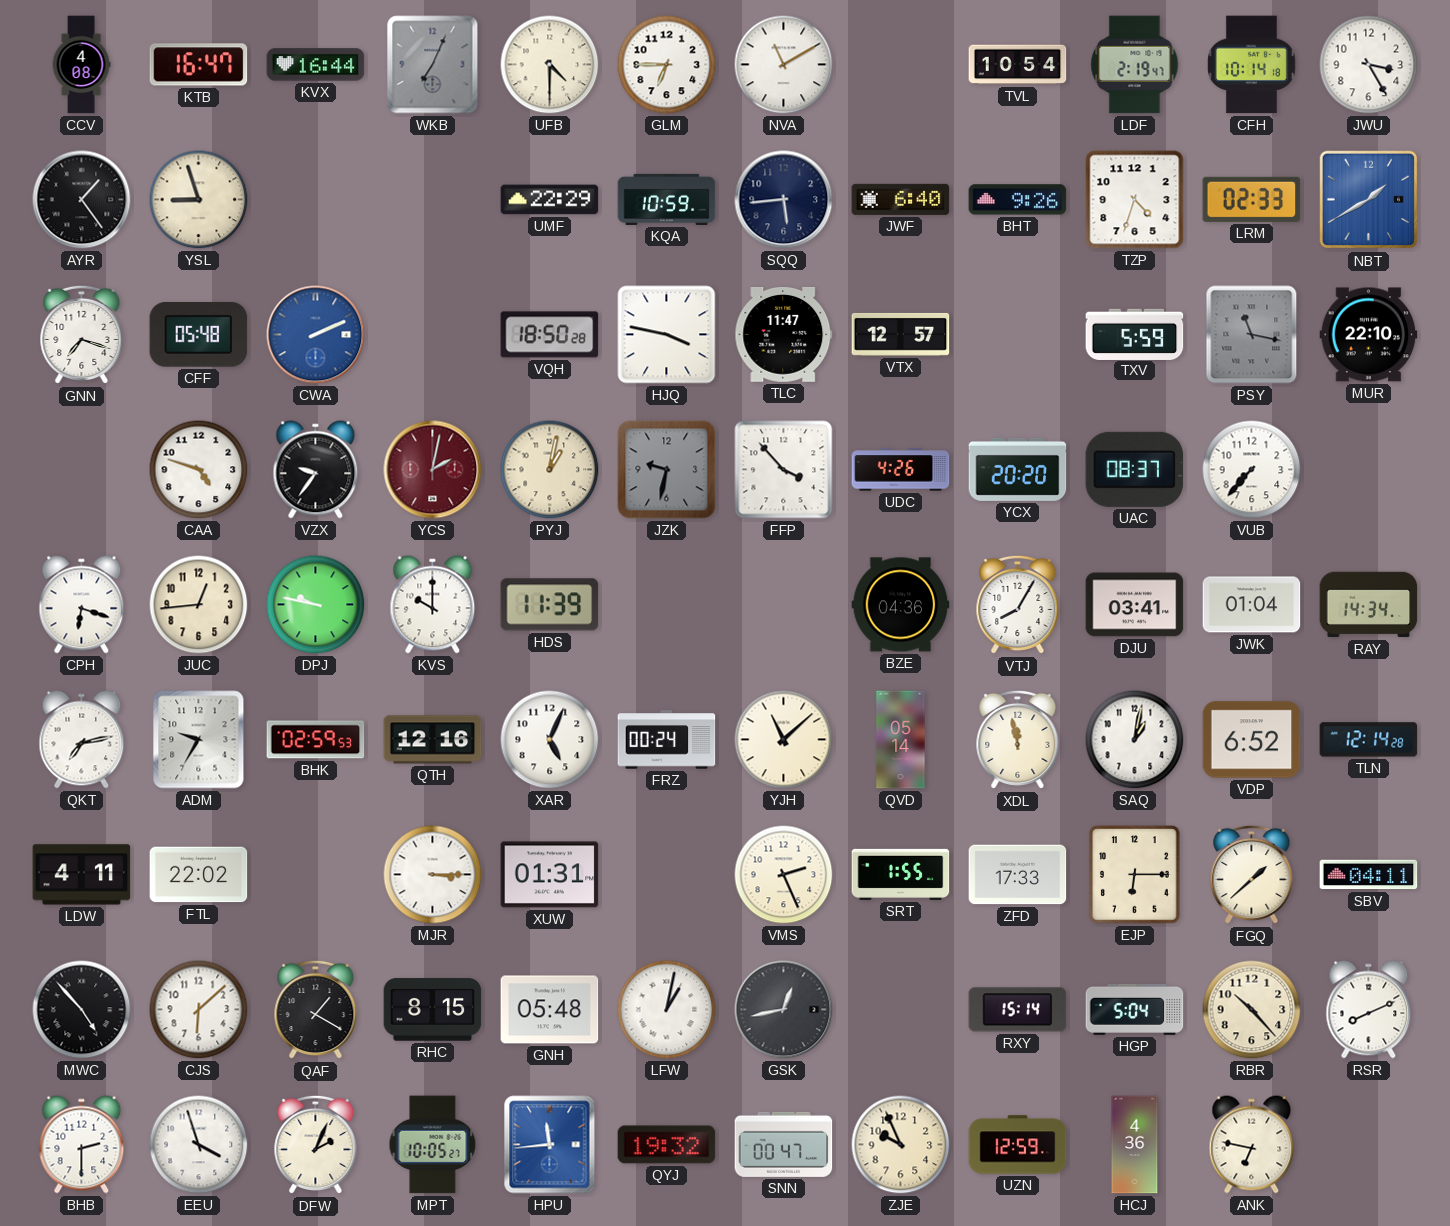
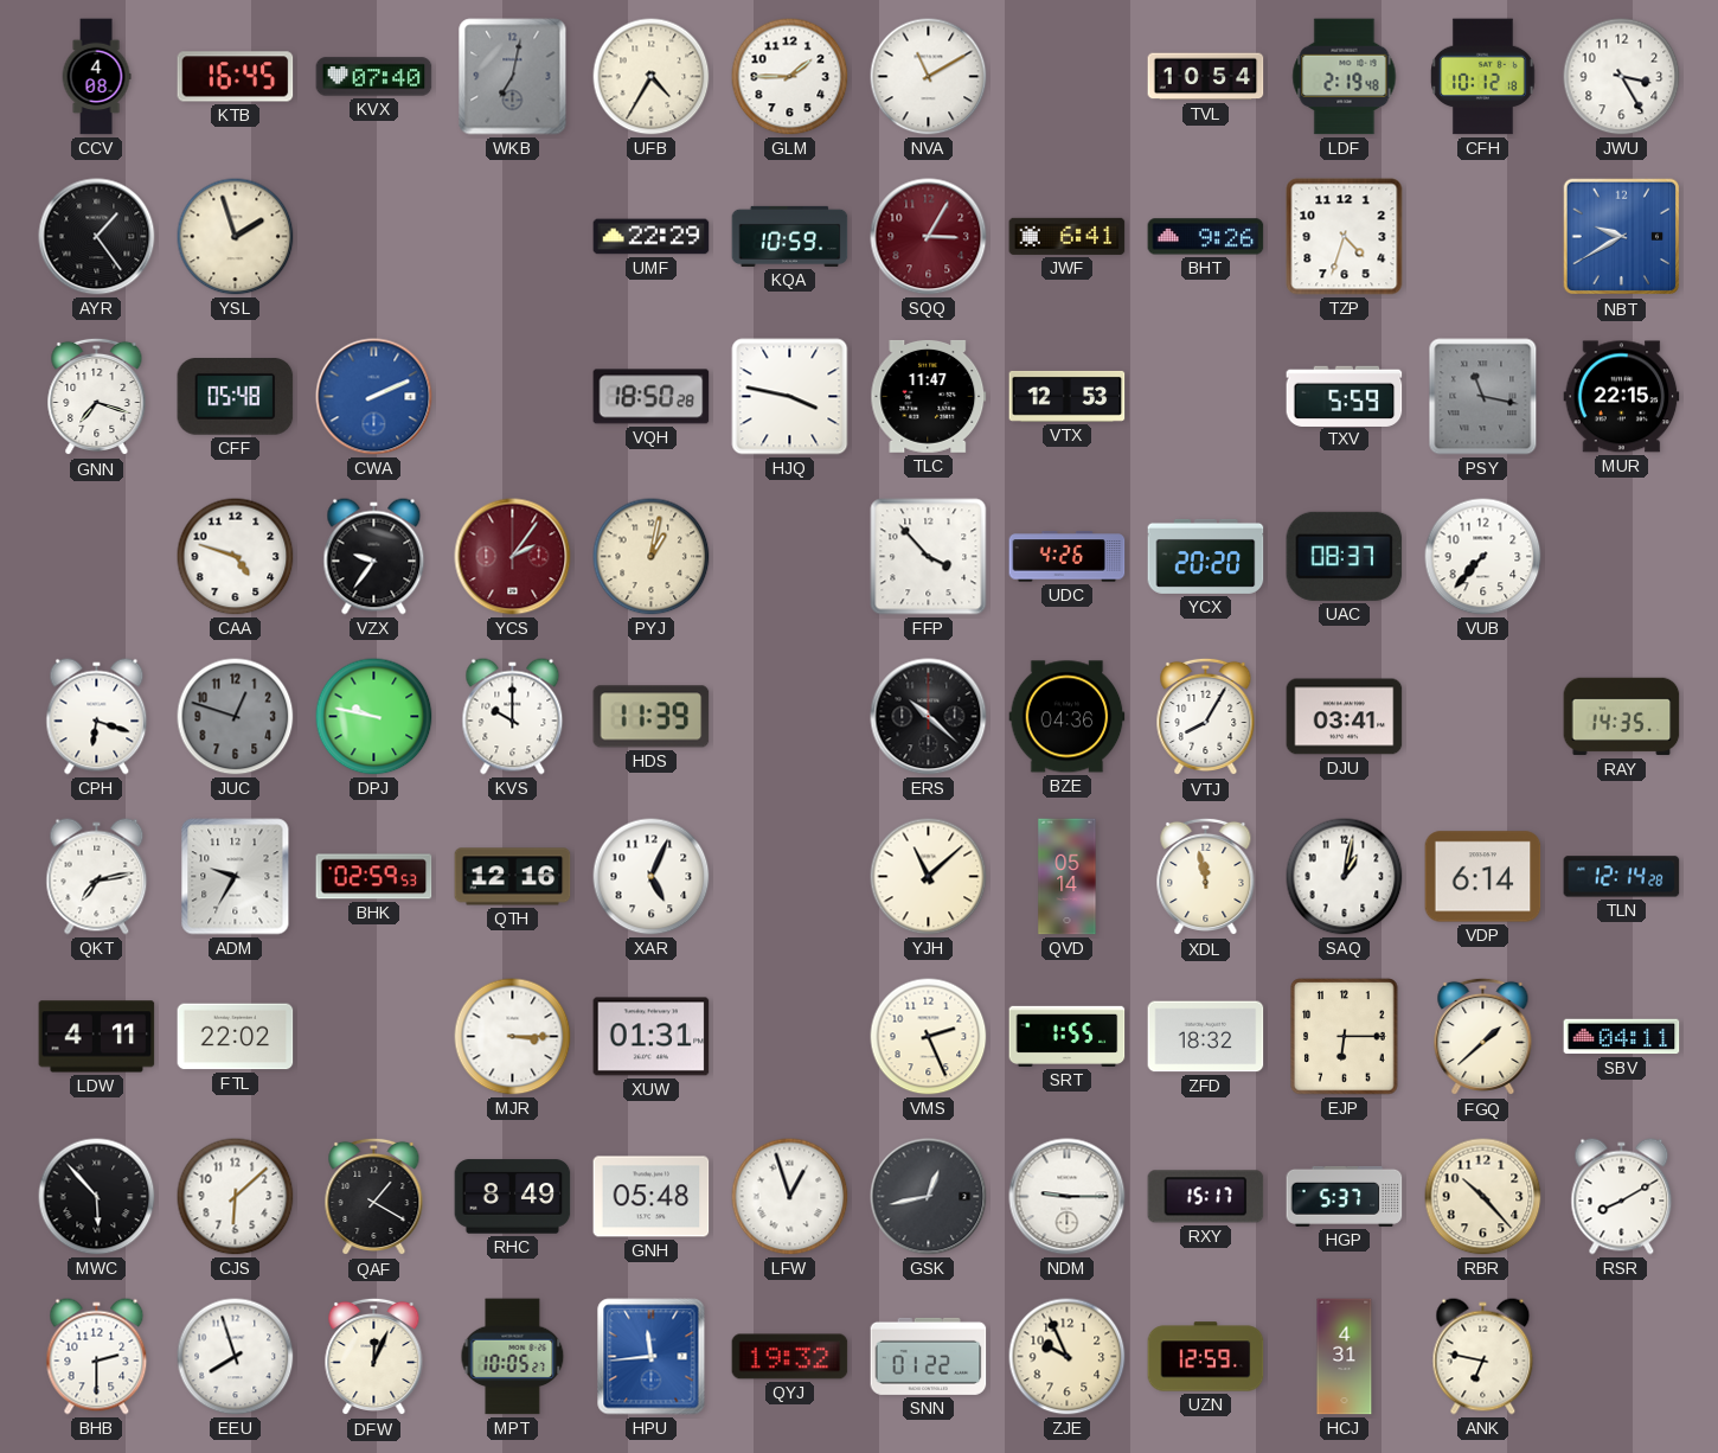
KTB: 16:47 -> 16:45 (236, 77)
KVX: 16:44 -> 07:40 (374, 77)
WKB: 7:04 -> 7:02 (513, 77)
UFB: 4:30 -> 4:35 (652, 77)
GLM: 6:45 -> 1:45 (790, 77)
LDF: 2:19:47 -> 2:19:48 (1345, 77)
CFH: 10:14 -> 10:12 (1483, 77)
YSL: 8:57 -> 1:57 (236, 237)
SQQ: 5:44 -> 3:05 (929, 237)
SQQ dial: navy -> burgundy (929, 237)
JWF: 6:40 -> 6:41 (1068, 236)
LRM: 02:33 -> none (1252, 199)
NBT: 1:40 -> 9:40 (1622, 237)
VTX: 12:57 -> 12:53 (1068, 396)
MUR: 22:10 -> 22:15 (1622, 397)
YCS: 2:02 -> 2:06 (513, 557)
JZK: 9:32 -> none (667, 470)
JUC: 12:44 -> 12:48 (236, 717)
JUC dial: cream -> grey (236, 717)
ERS: none -> 10:22 (929, 717)
JWK: 01:04 -> none (1252, 605)
RAY: 14:34 -> 14:35 (1622, 717)
FRZ: 00:24 -> none (667, 740)
VDP: 6:52 -> 6:14 (1483, 877)
ZFD: 17:33 -> 18:32 (1206, 1037)
MWC: 4:53 -> 5:53 (97, 1197)
RHC: 8:15 -> 8:49 (513, 1197)
LFW: 1:02 -> 12:57 (790, 1197)
NDM: none -> 9:15 (1068, 1197)
RXY: 15:14 -> 15:17 (1206, 1197)
HGP: 5:04 -> 5:37 (1345, 1196)
RSR: 8:11 -> 8:10 (1622, 1197)
EEU: 3:57 -> 7:57 (236, 1357)
DFW: 2:04 -> 12:04 (374, 1357)
SNN: 00:47 -> 01:22 (929, 1356)
HCJ: 4:36 -> 4:31 (1345, 1357)
